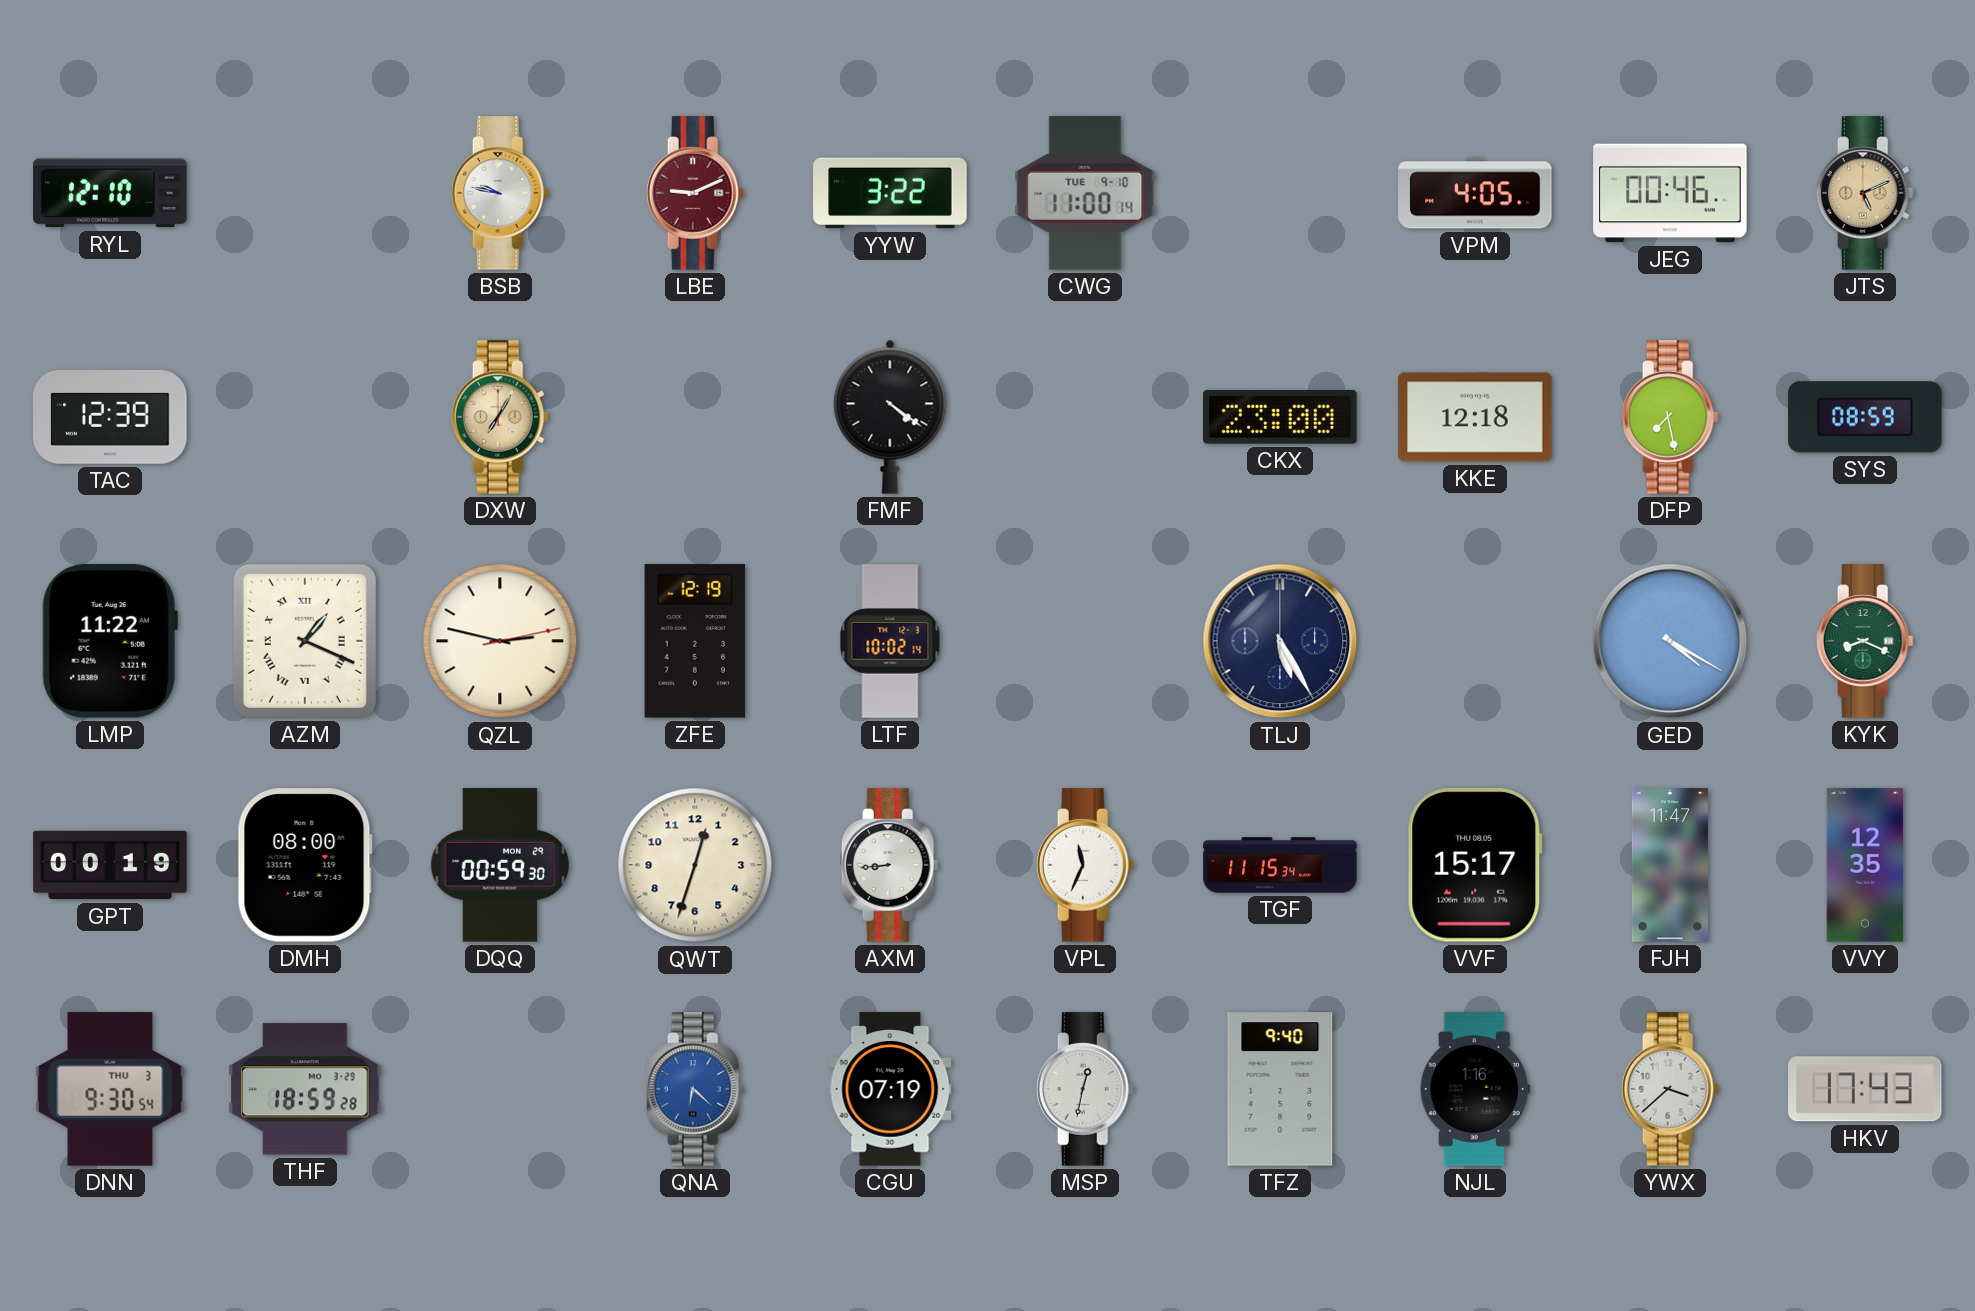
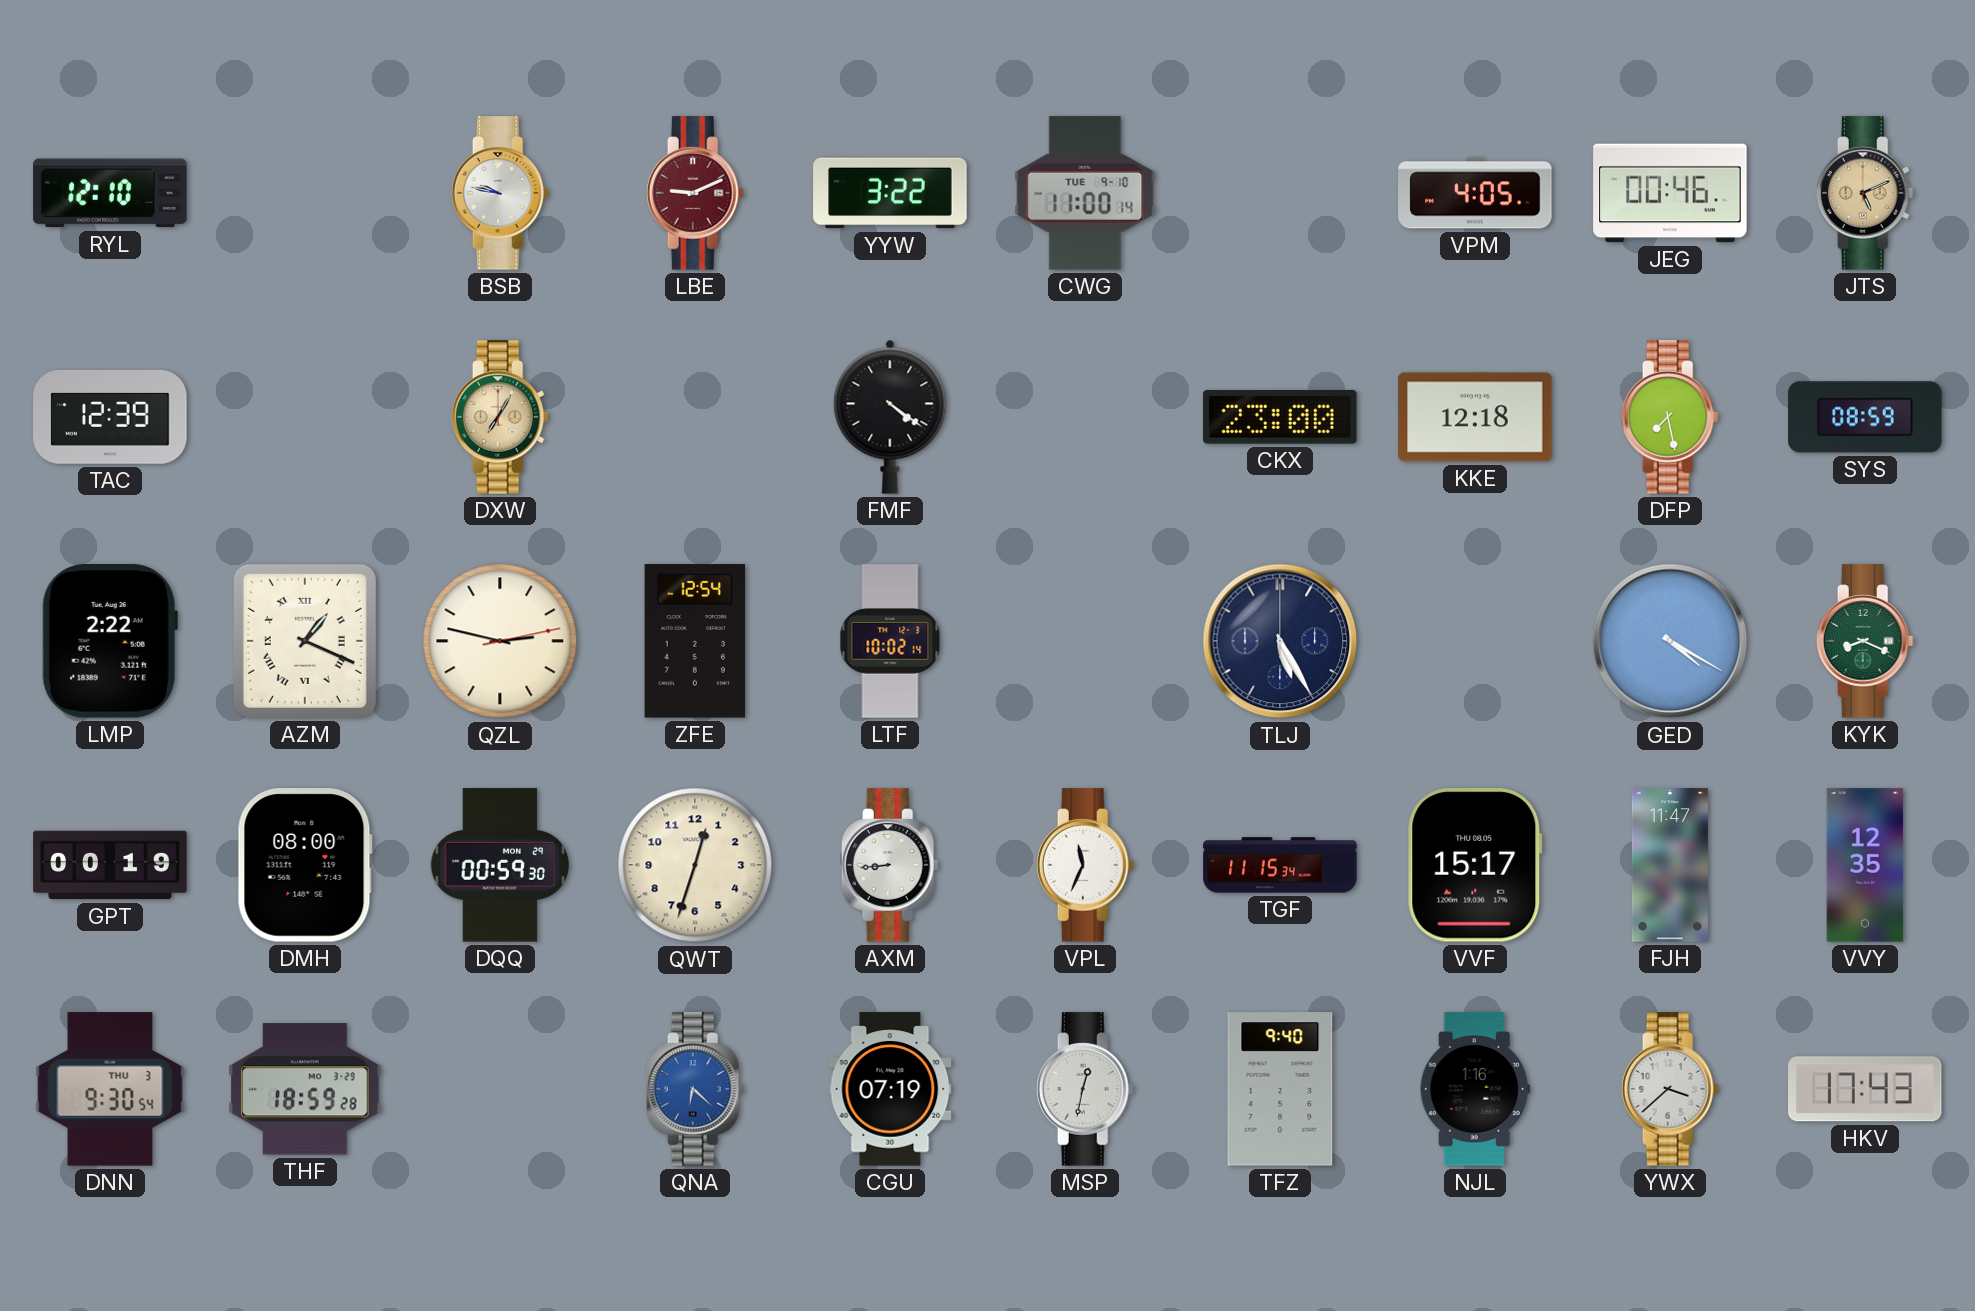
LMP: 11:22 -> 2:22 (110, 641)
ZFE: 12:19 -> 12:54 (695, 641)
